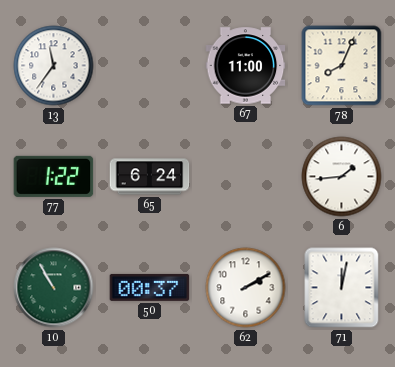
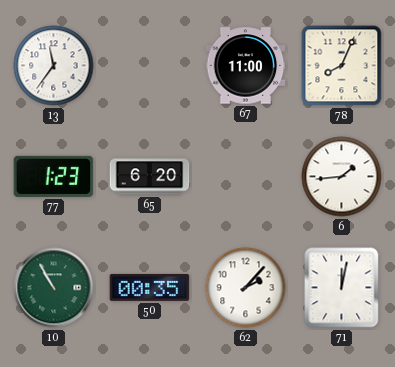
77: 1:22 -> 1:23 (54, 176)
65: 6:24 -> 6:20 (150, 177)
50: 00:37 -> 00:35 (150, 287)
62: 2:10 -> 2:07 (246, 288)
